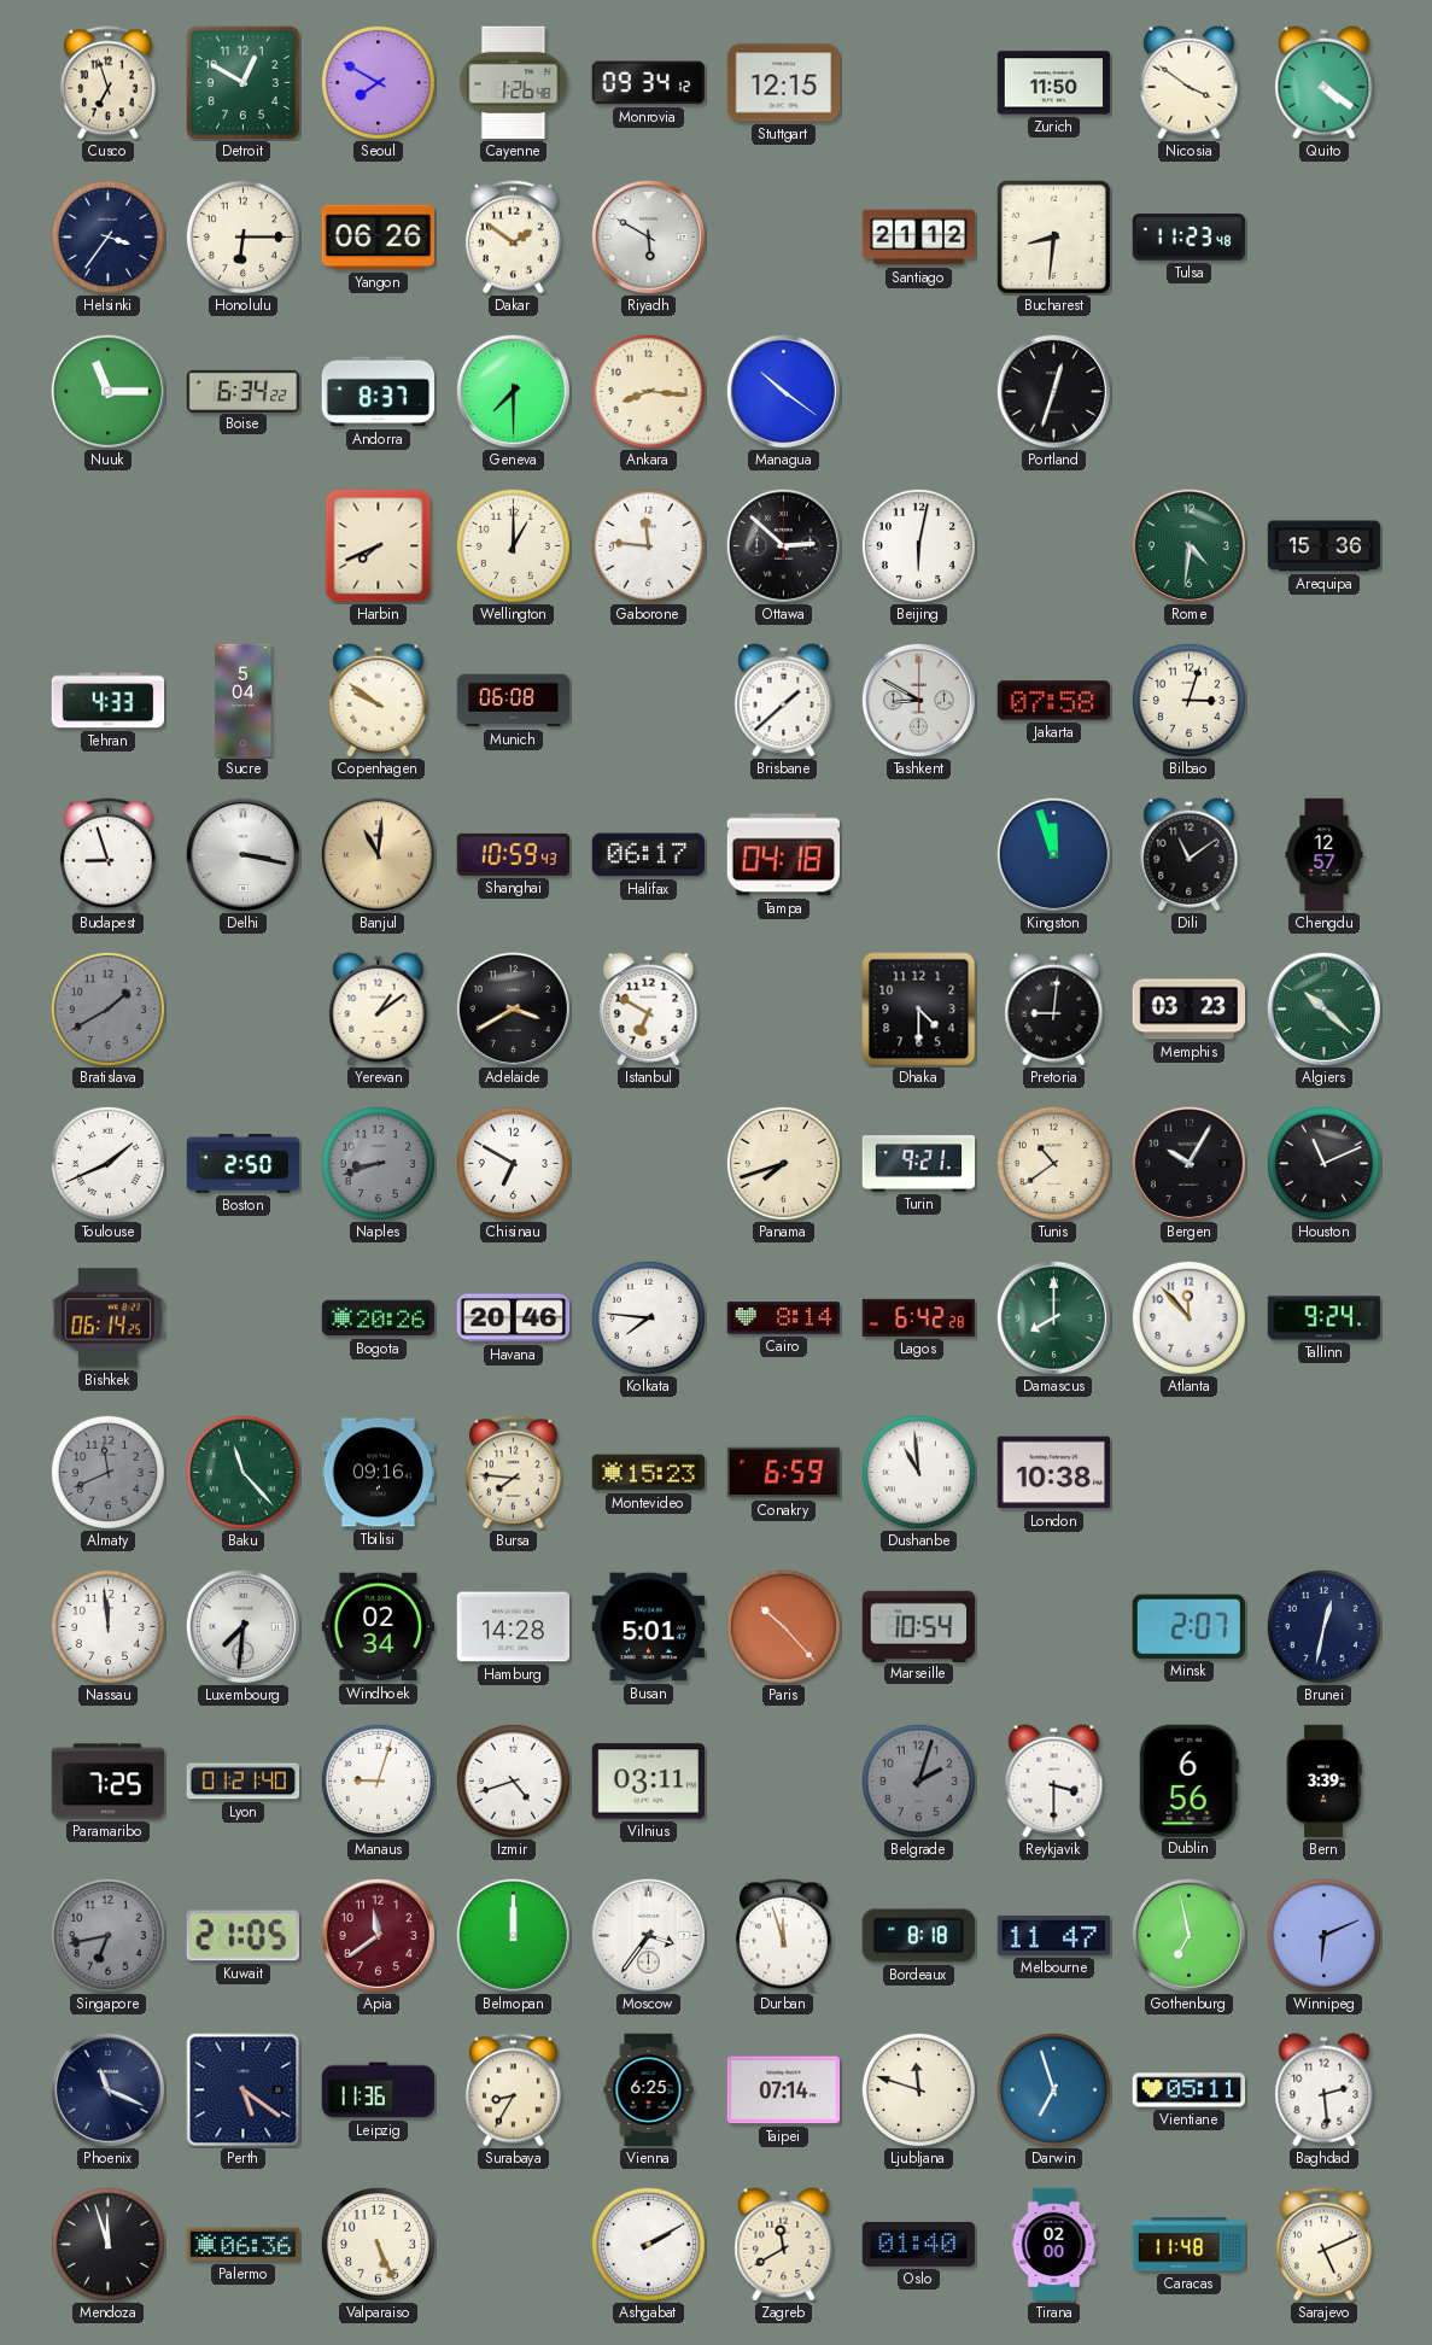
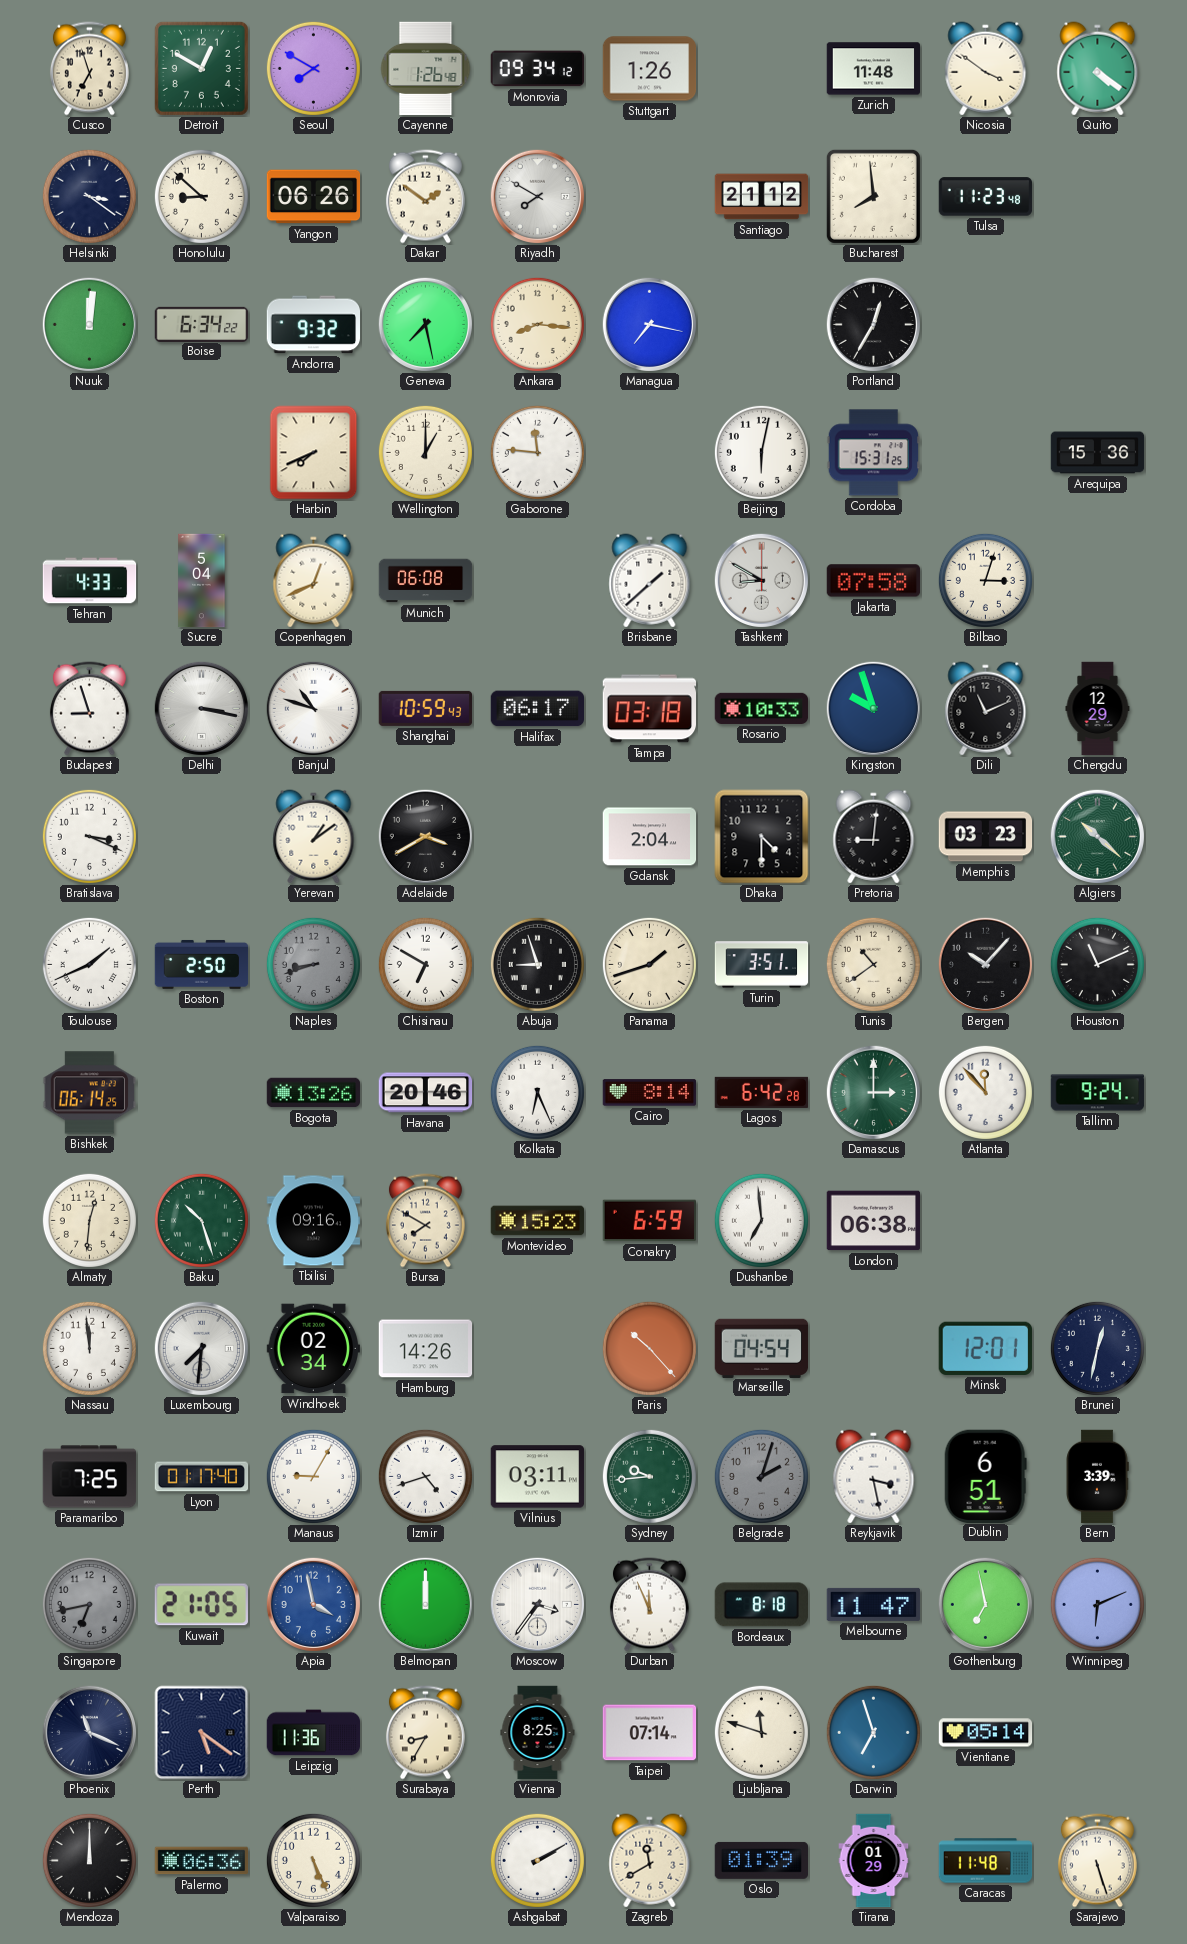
Stuttgart: 12:15 -> 1:26 (650, 69)
Zurich: 11:50 -> 11:48 (874, 69)
Helsinki: 3:36 -> 3:21 (89, 196)
Honolulu: 6:15 -> 8:52 (201, 196)
Riyadh: 5:50 -> 7:50 (537, 196)
Bucharest: 8:31 -> 7:59 (873, 196)
Nuuk: 11:15 -> 12:01 (89, 324)
Andorra: 8:37 -> 9:32 (314, 325)
Geneva: 7:30 -> 7:28 (425, 324)
Managua: 10:21 -> 7:17 (649, 324)
Portland: 12:33 -> 12:35 (873, 324)
Ottawa: 2:52 -> none (783, 545)
Cordoba: none -> 15:31 (874, 453)
Rome: 4:31 -> none (1188, 545)
Copenhagen: 9:51 -> 12:41 (314, 581)
Banjul: 11:01 -> 10:48 (313, 708)
Banjul dial: champagne -> white (313, 708)
Tampa: 04:18 -> 03:18 (649, 709)
Rosario: none -> 10:33 (762, 708)
Kingston: 11:57 -> 9:57 (873, 708)
Dili: 11:09 -> 11:11 (986, 709)
Chengdu: 12:57 -> 12:29 (1098, 709)
Bratislava: 1:40 -> 3:19 (89, 836)
Bratislava dial: grey -> white (89, 836)
Istanbul: 6:50 -> none (649, 1010)
Gdansk: none -> 2:04 (650, 837)
Abuja: none -> 8:57 (537, 964)
Panama: 7:42 -> 1:42 (649, 964)
Turin: 9:21 -> 3:51 (762, 965)
Bergen: 10:05 -> 10:07 (985, 964)
Bogota: 20:26 -> 13:26 (314, 1093)
Kolkata: 7:46 -> 6:26 (537, 1092)
Damascus: 8:00 -> 3:00 (873, 1092)
Almaty: 11:41 -> 12:31 (89, 1220)
Almaty dial: grey -> cream (89, 1220)
Baku: 11:23 -> 10:27 (201, 1220)
Bursa: 7:46 -> 7:50 (425, 1221)
Dushanbe: 10:59 -> 6:59 (761, 1220)
London: 10:38 -> 06:38 (874, 1221)
Hamburg: 14:28 -> 14:26 (426, 1349)
Busan: 5:01 -> none (649, 1627)
Marseille: 10:54 -> 04:54 (762, 1348)
Minsk: 2:07 -> 12:01 (985, 1348)
Lyon: 01:21 -> 01:17 (202, 1477)
Manaus: 9:03 -> 9:05 (313, 1476)
Sydney: none -> 9:44 (649, 1476)
Reykjavik: 3:30 -> 3:28 (874, 1477)
Dublin: 6:56 -> 6:51 (985, 1476)
Apia: 11:39 -> 3:58 (313, 1604)
Apia dial: burgundy -> blue (313, 1604)
Durban: 11:57 -> 11:56 (649, 1605)
Vienna: 6:25 -> 8:25 (538, 1733)
Vientiane: 05:11 -> 05:14 (986, 1733)
Baghdad: 2:29 -> none (1325, 2090)
Mendoza: 11:57 -> 12:00 (89, 1860)
Oslo: 01:40 -> 01:39 (761, 1860)
Tirana: 02:00 -> 01:29 (874, 1861)
Sarajevo: 5:11 -> 5:27 (1097, 1861)
